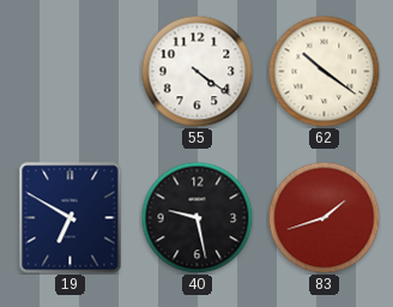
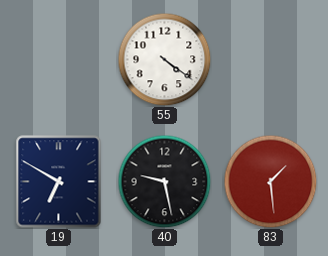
62: 10:21 -> none (324, 71)
83: 1:42 -> 1:29 (270, 181)
